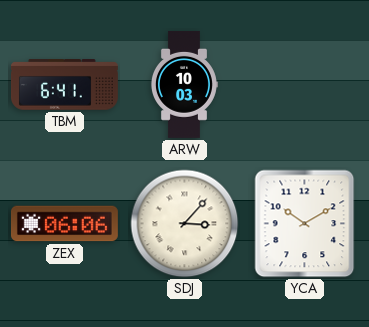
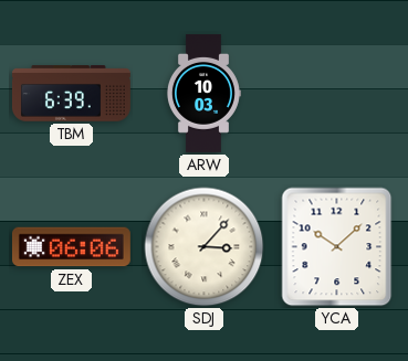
TBM: 6:41 -> 6:39 (71, 94)
YCA: 10:10 -> 10:08 (337, 247)
